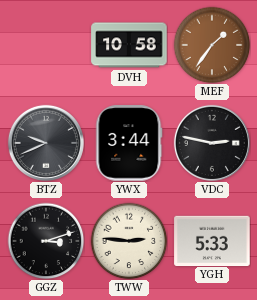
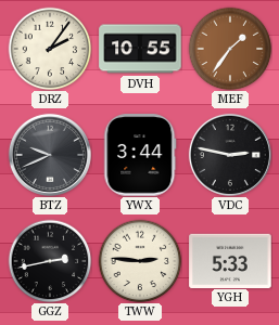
DRZ: none -> 2:06 (50, 49)
DVH: 10:58 -> 10:55 (140, 49)
GGZ: 3:12 -> 2:43 (50, 261)
